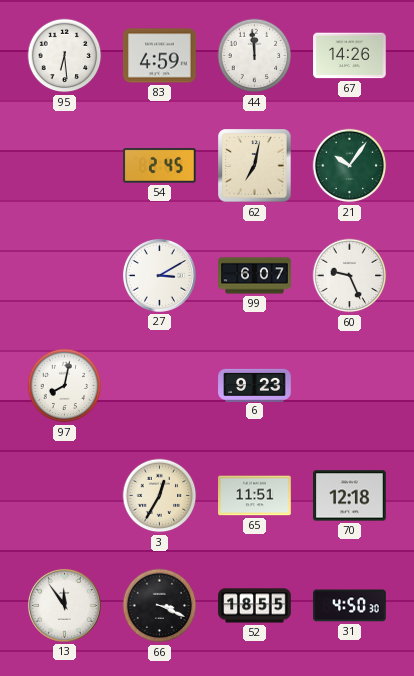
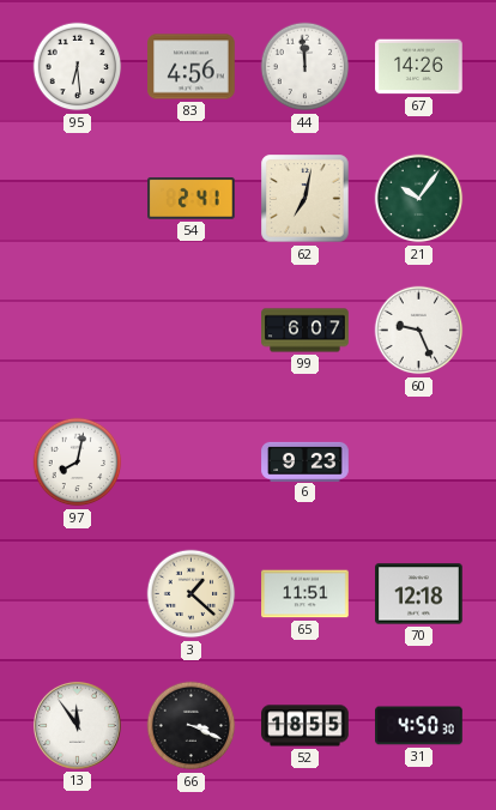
83: 4:59 -> 4:56 (192, 67)
54: 2:45 -> 2:41 (192, 199)
27: 3:10 -> none (159, 275)
3: 12:35 -> 1:22 (192, 594)
